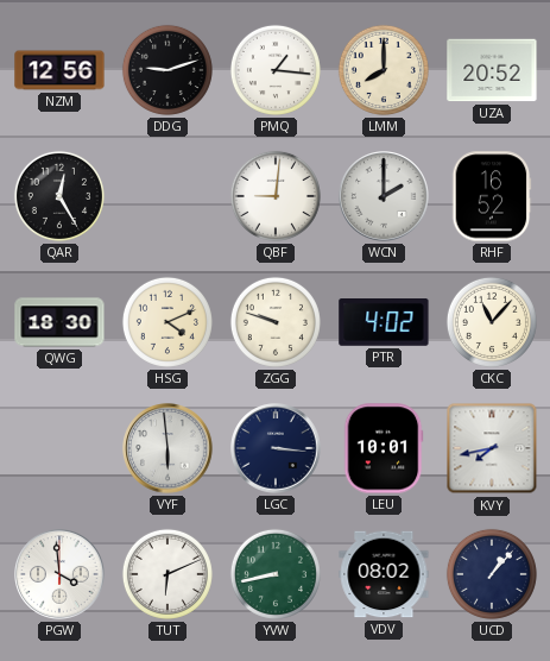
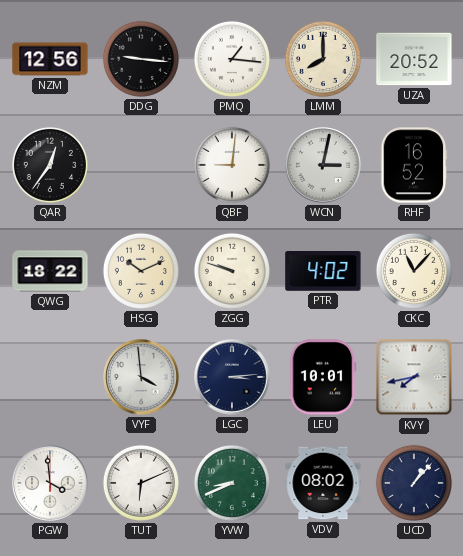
DDG: 9:12 -> 9:16 (141, 59)
QAR: 12:25 -> 12:36 (50, 165)
WCN: 2:00 -> 3:02 (323, 165)
QWG: 18:30 -> 18:22 (50, 271)
HSG: 4:11 -> 10:11 (141, 271)
VYF: 5:59 -> 3:59 (141, 377)
LGC: 3:16 -> 3:14 (232, 377)
YVW: 8:43 -> 8:41 (232, 483)
